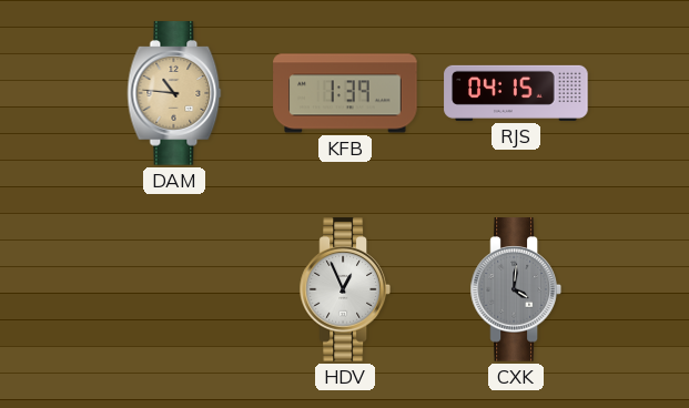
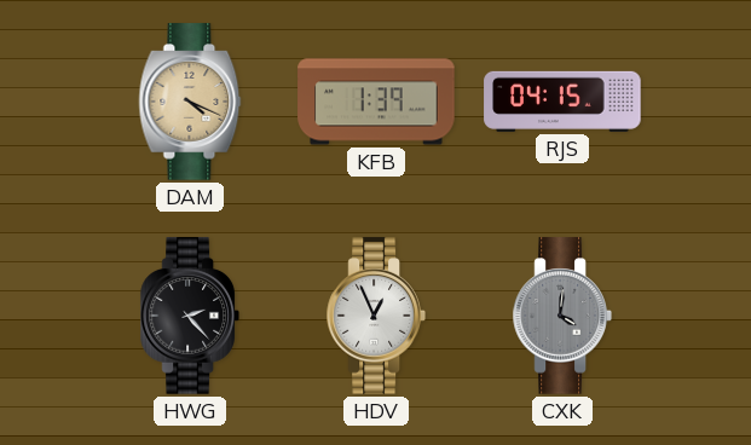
DAM: 10:46 -> 4:19 (190, 102)
HWG: none -> 2:23 (190, 316)
